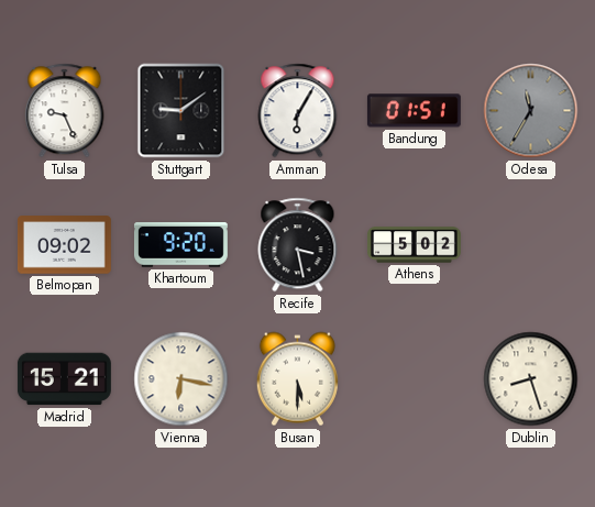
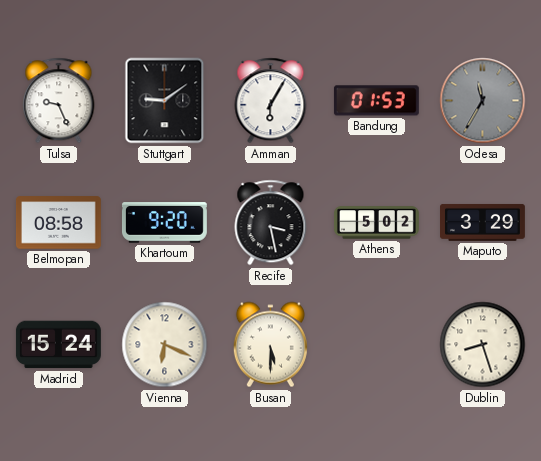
Bandung: 01:51 -> 01:53 (376, 101)
Belmopan: 09:02 -> 08:58 (58, 223)
Maputo: none -> 3:29 (483, 222)
Madrid: 15:21 -> 15:24 (58, 345)
Vienna: 6:17 -> 6:19 (165, 345)
